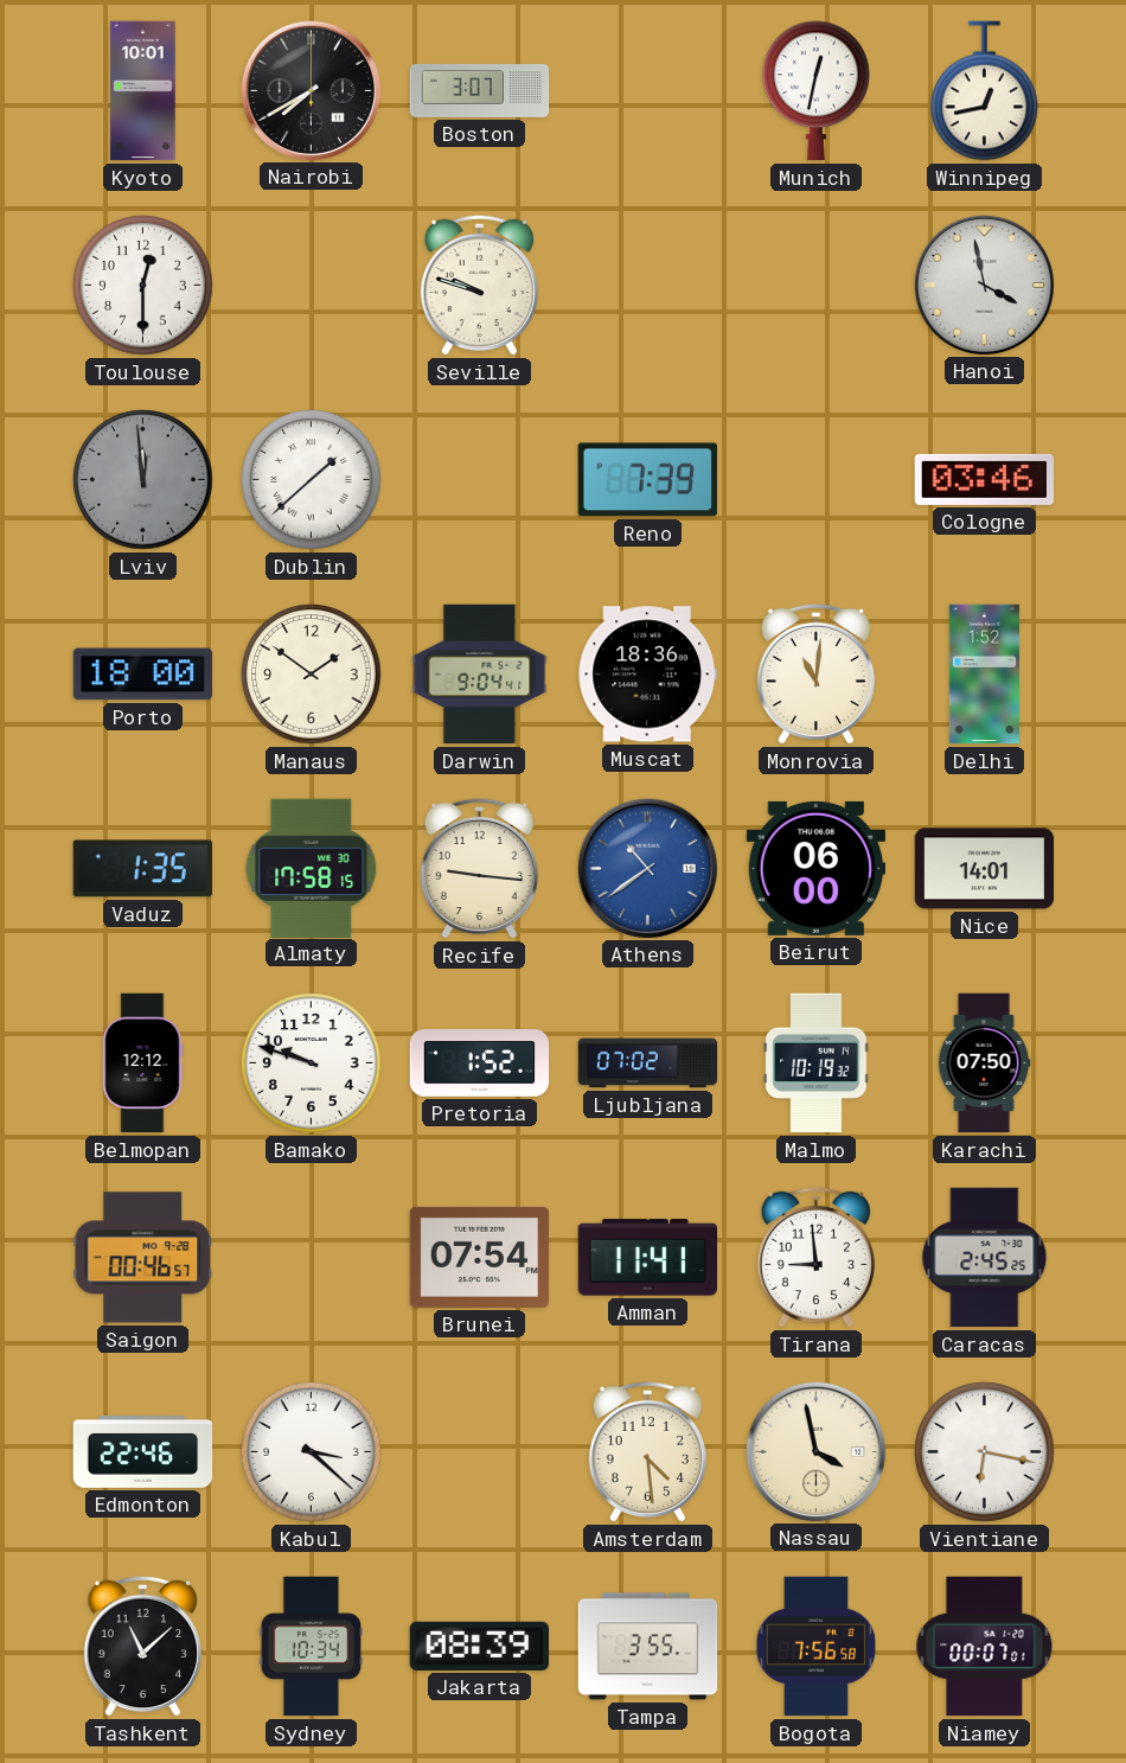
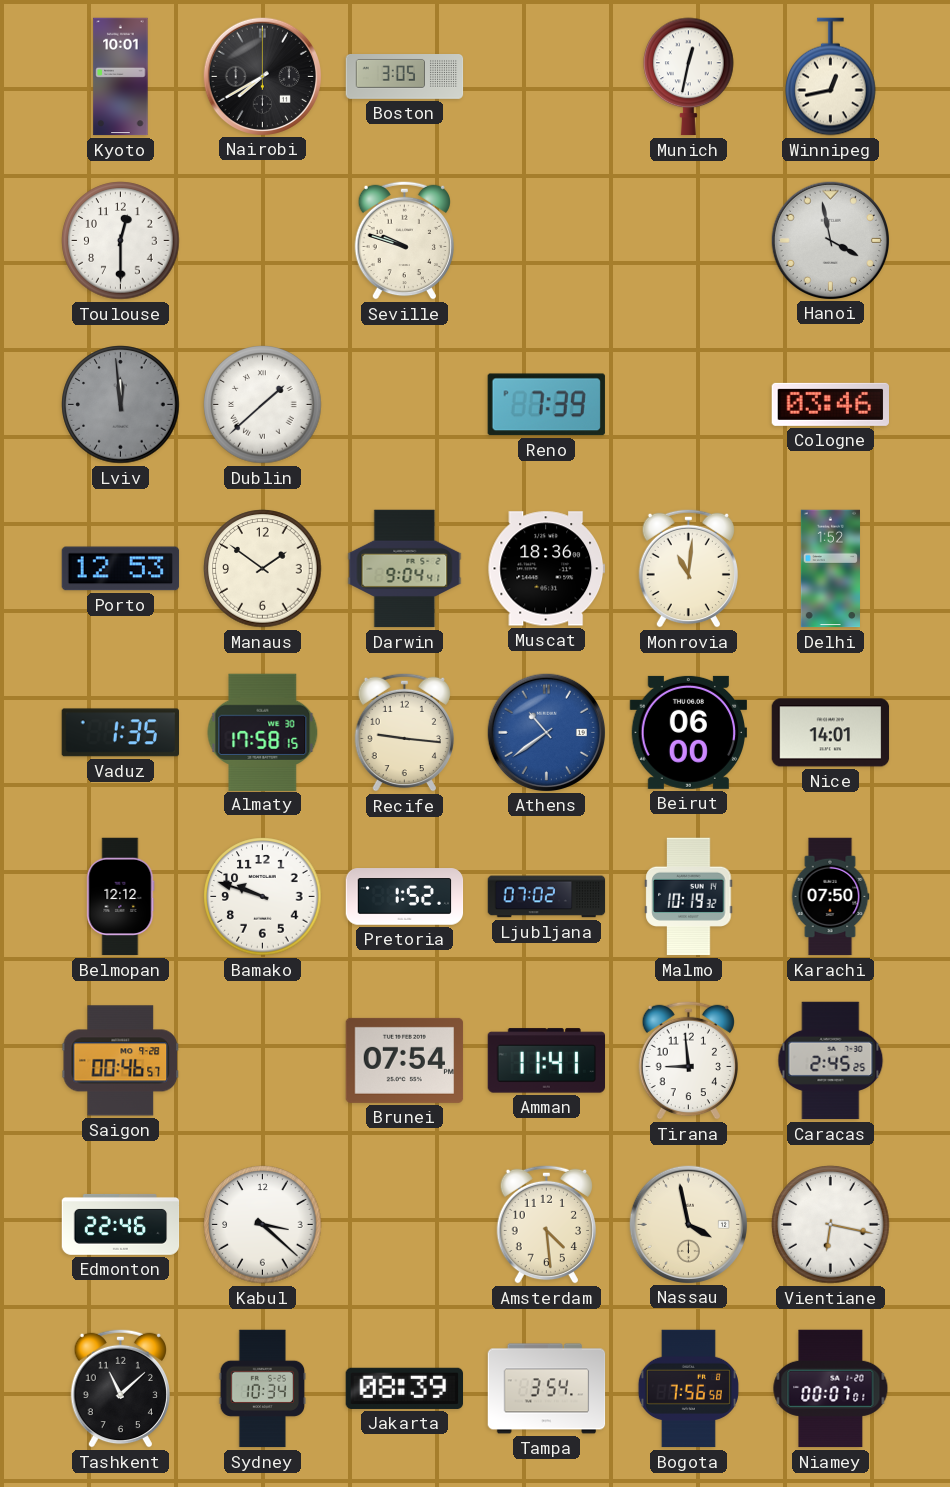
Boston: 3:07 -> 3:05 (405, 77)
Porto: 18:00 -> 12:53 (121, 569)
Tampa: 3:55 -> 3:54 (547, 1389)
